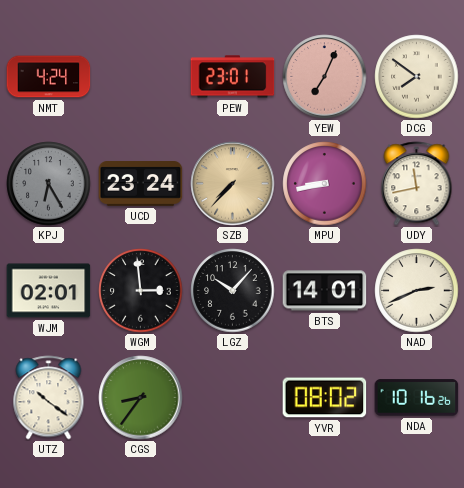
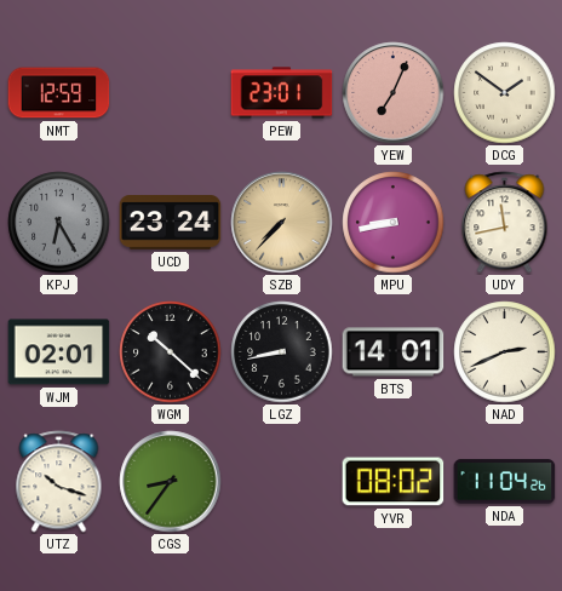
NMT: 4:24 -> 12:59 (59, 93)
DCG: 7:51 -> 1:51 (505, 93)
WGM: 2:59 -> 10:22 (171, 352)
LGZ: 10:07 -> 8:43 (282, 352)
UTZ: 10:21 -> 10:18 (59, 482)
NDA: 10:16 -> 11:04 (505, 482)
